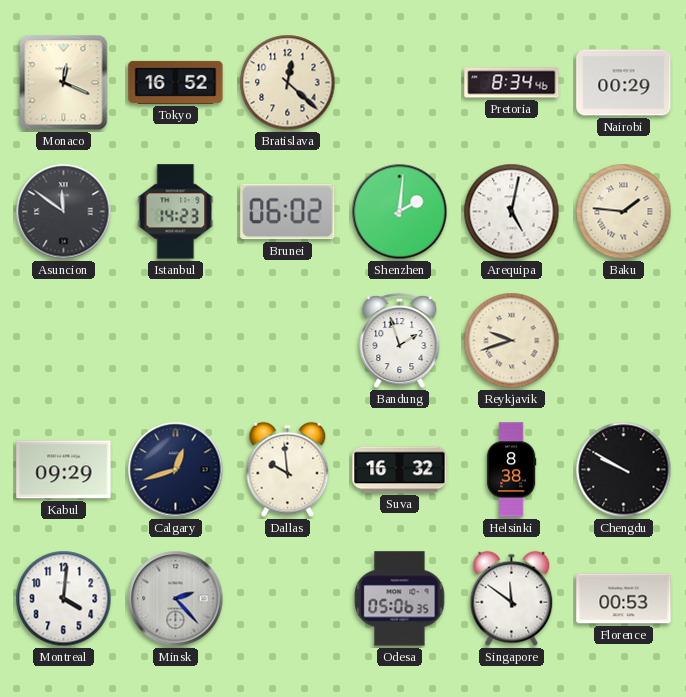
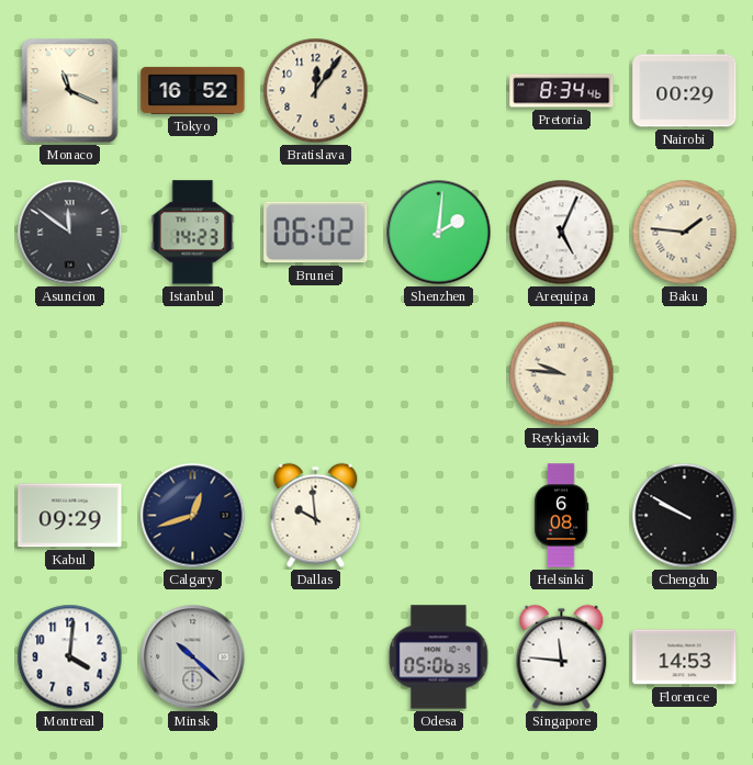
Monaco: 12:19 -> 11:19 (70, 91)
Bratislava: 12:22 -> 12:06 (316, 91)
Arequipa: 5:02 -> 5:04 (562, 233)
Bandung: 1:57 -> none (400, 341)
Reykjavik: 9:42 -> 9:46 (562, 374)
Suva: 16:32 -> none (400, 470)
Helsinki: 8:38 -> 6:08 (561, 516)
Minsk: 2:23 -> 10:22 (193, 657)
Singapore: 11:51 -> 11:46 (562, 657)
Florence: 00:53 -> 14:53 (685, 657)
